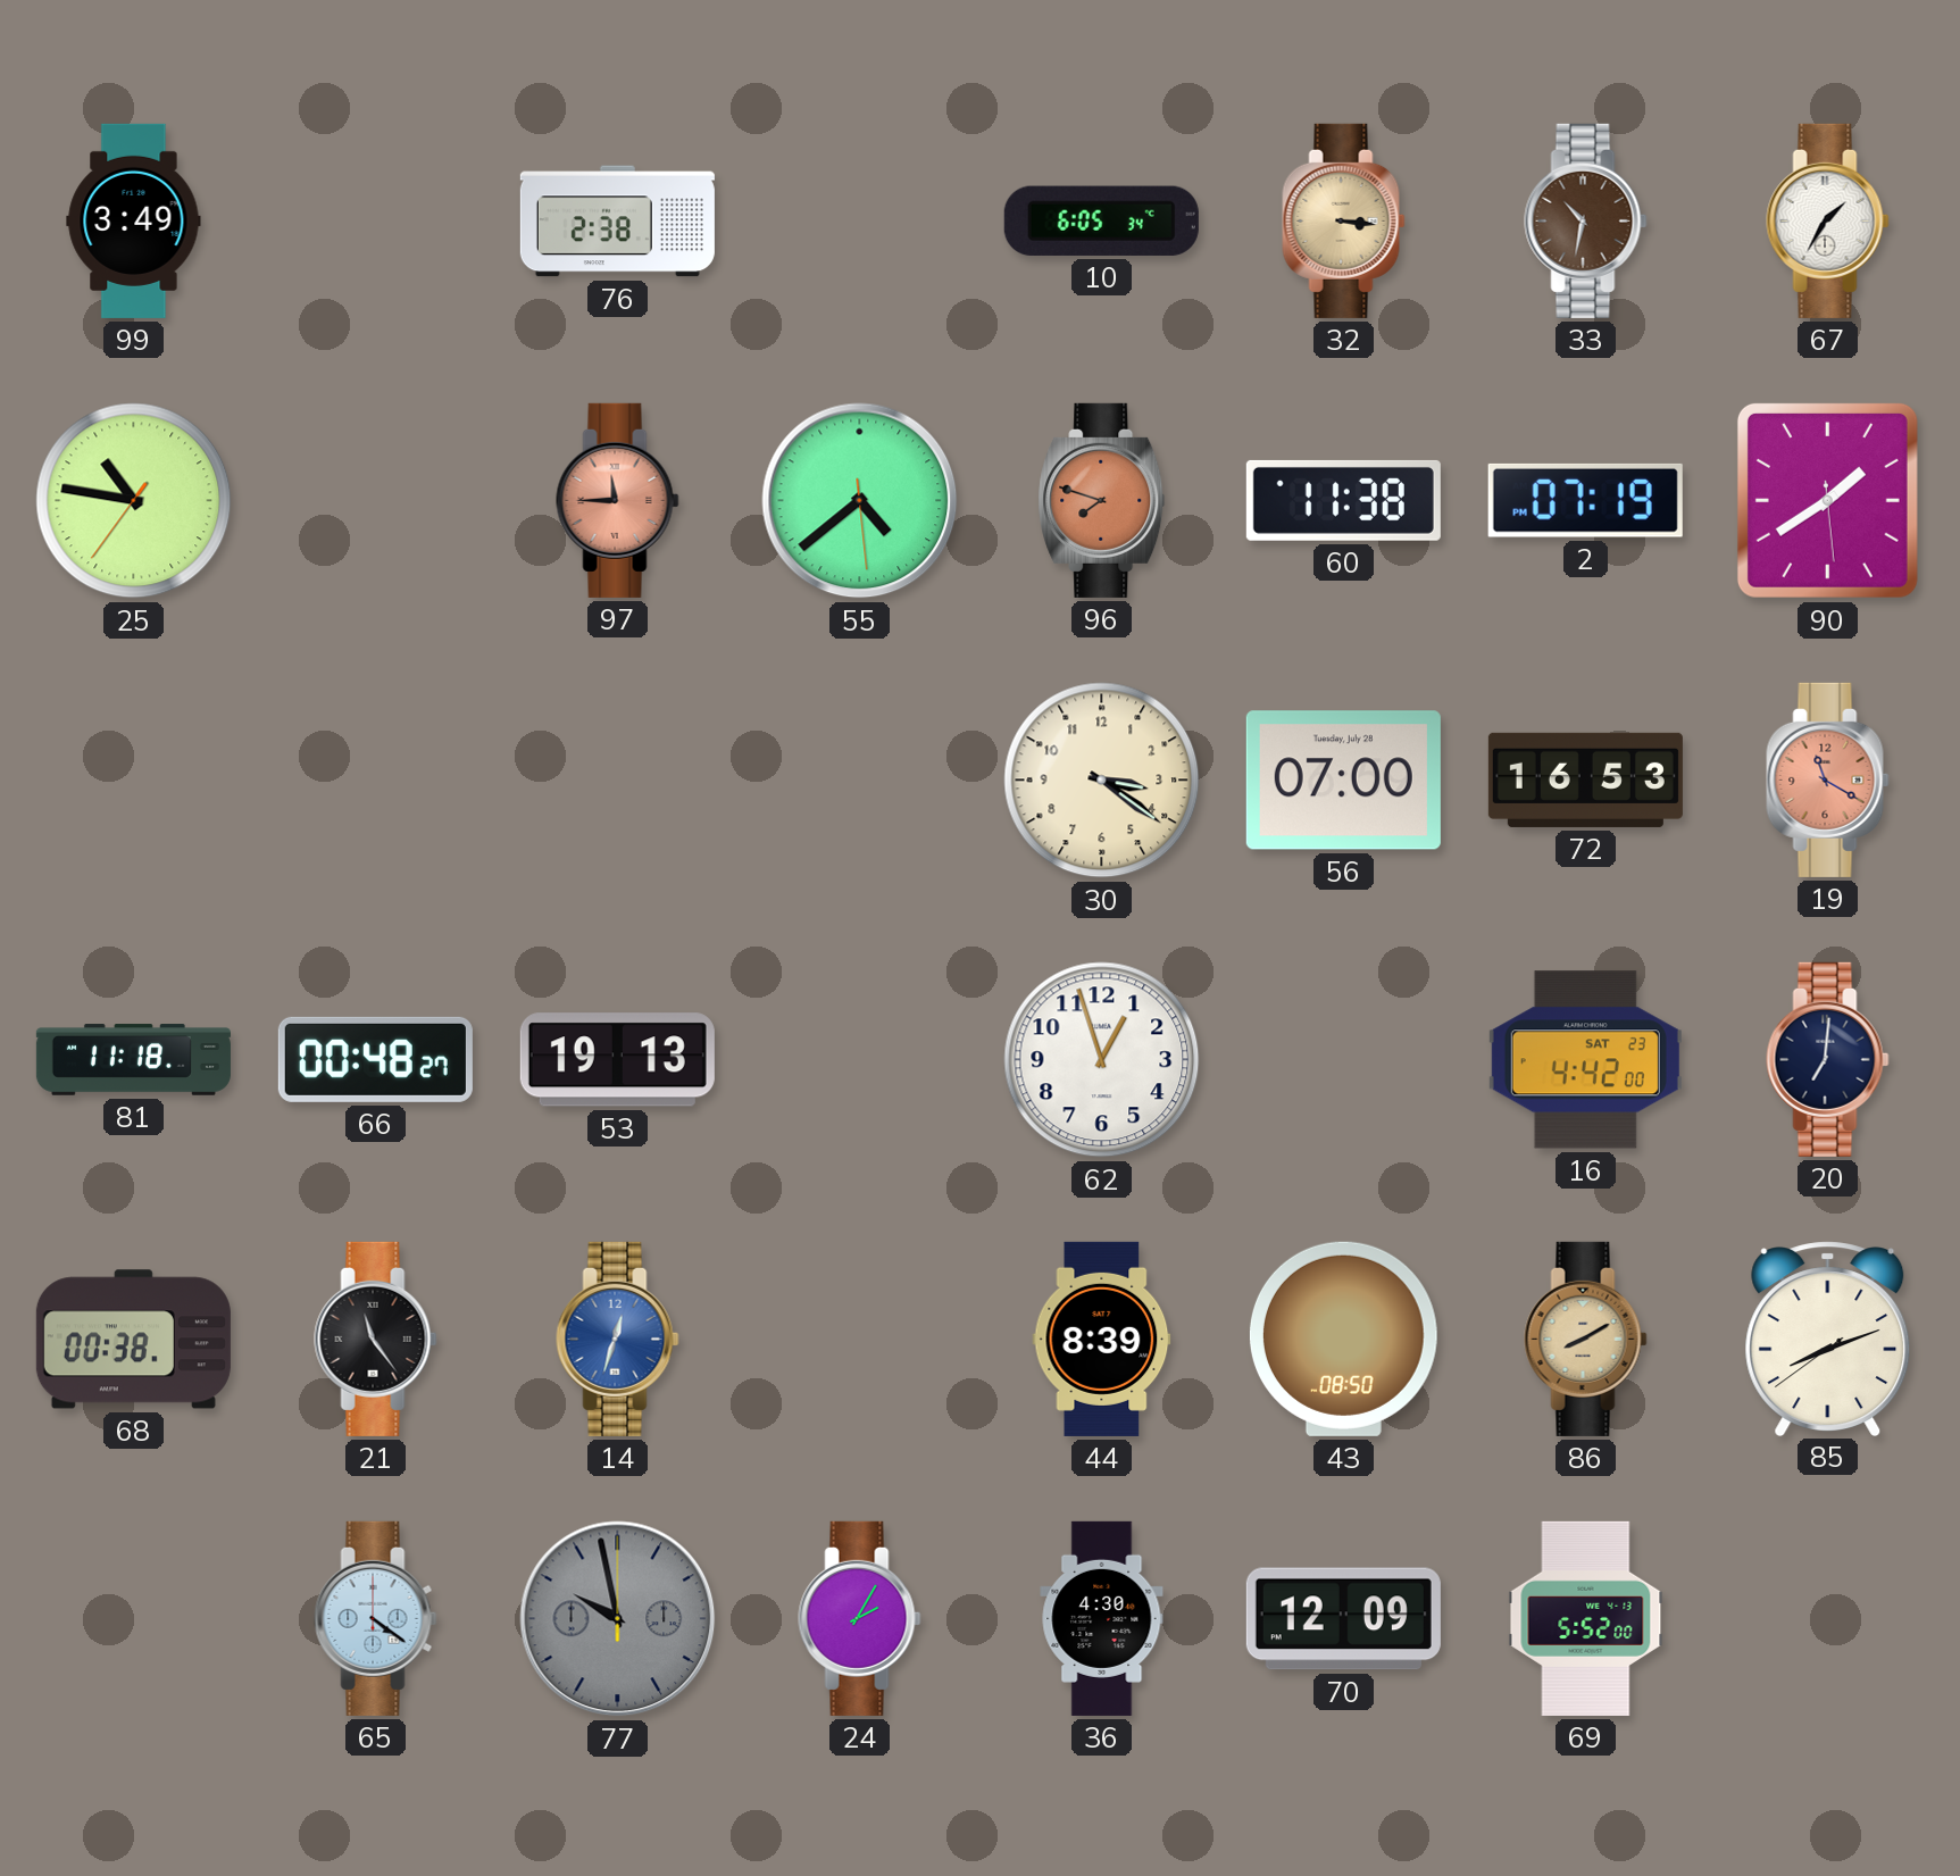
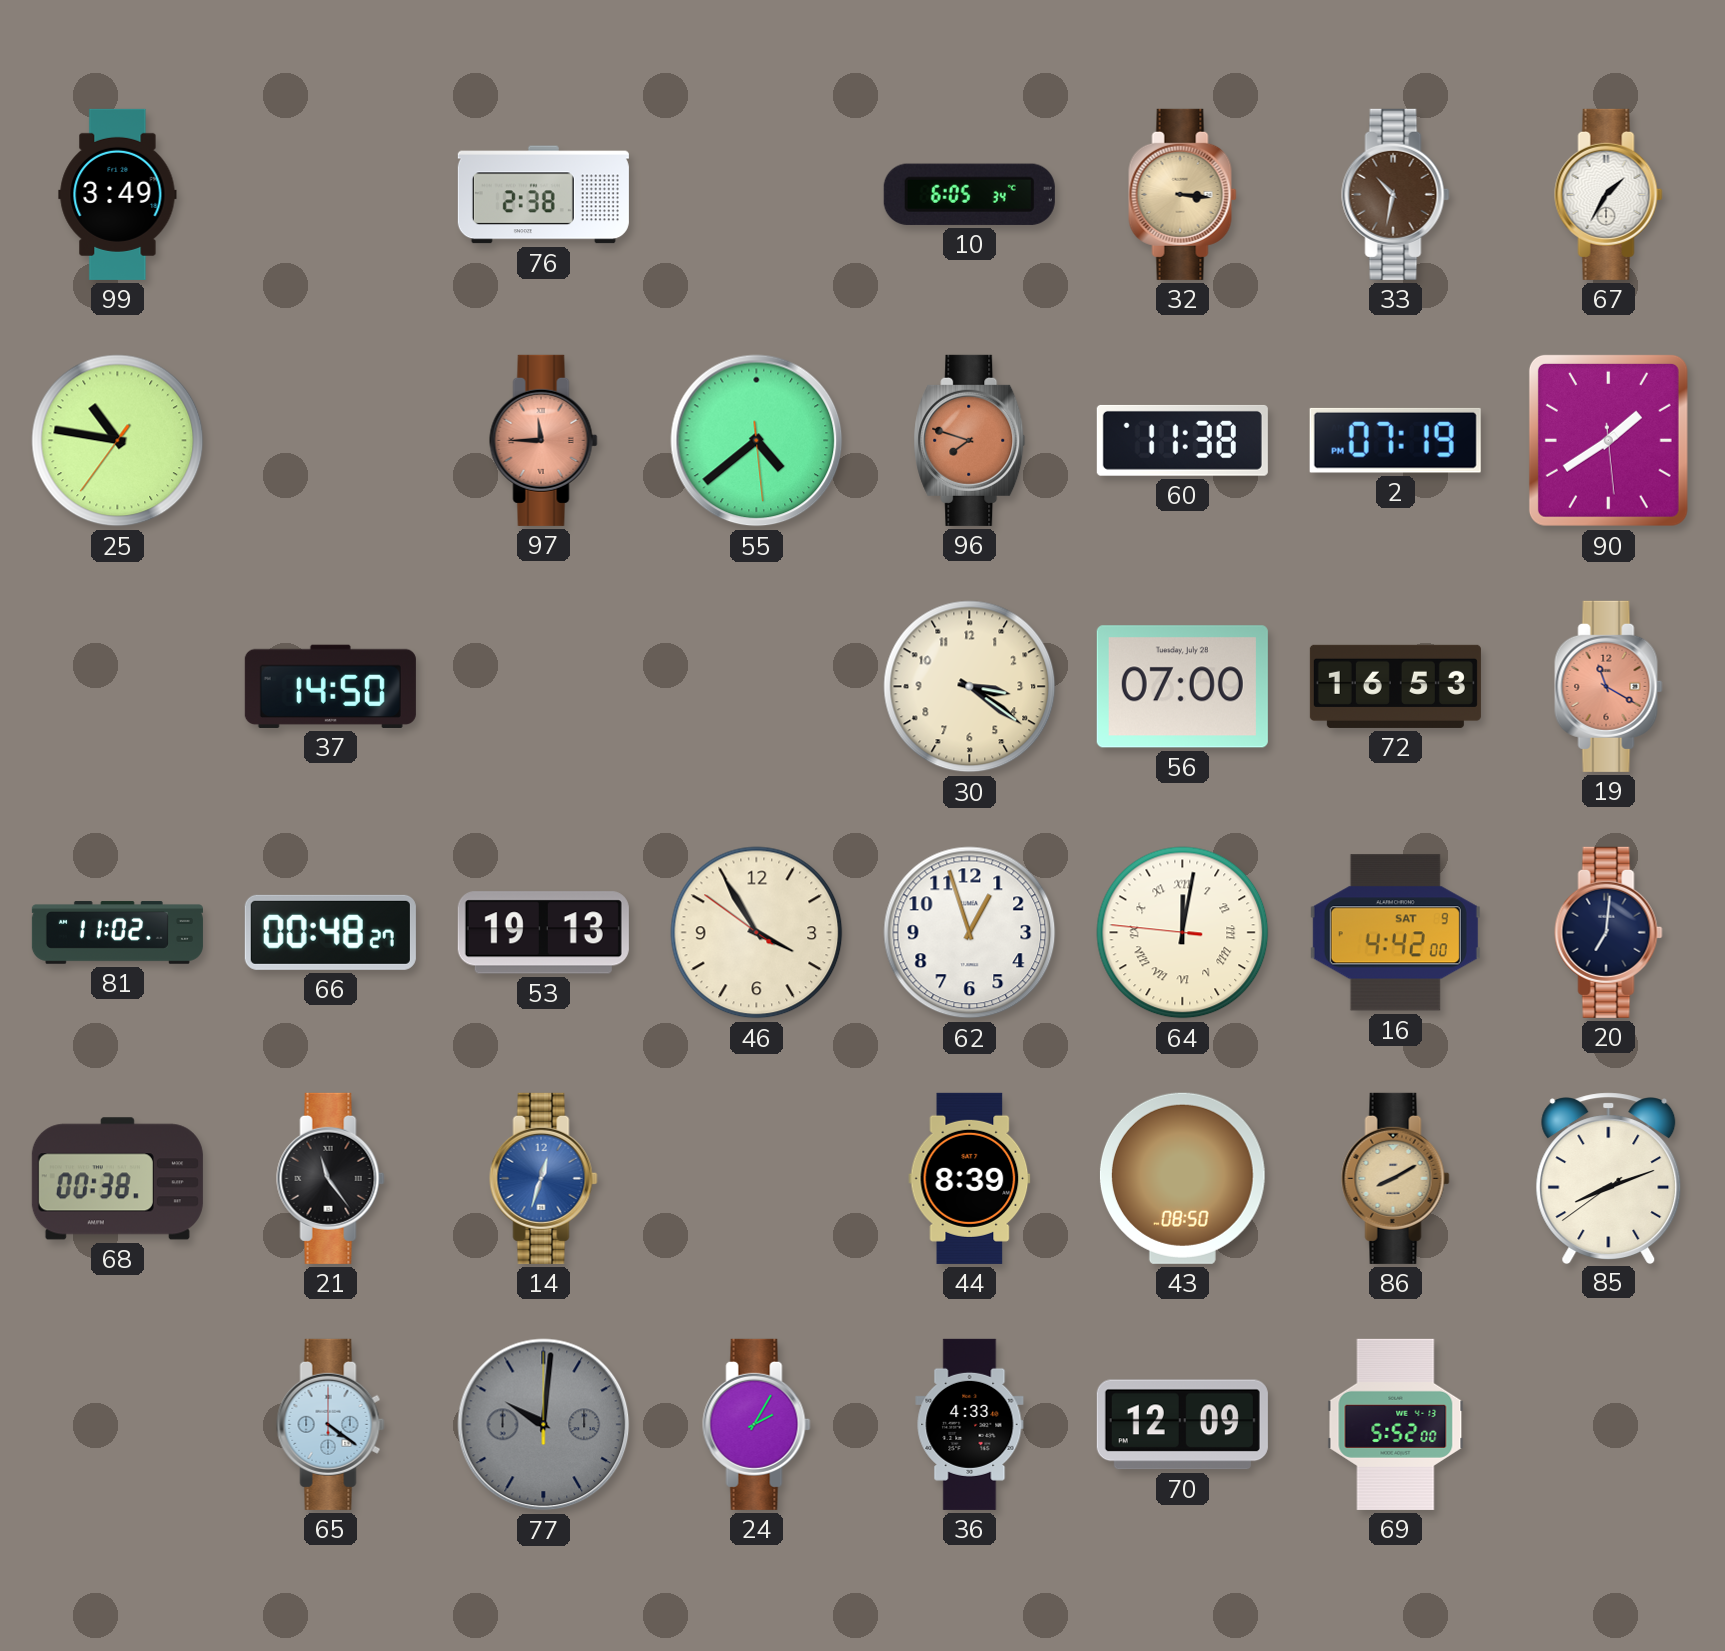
37: none -> 14:50 (330, 686)
81: 11:18 -> 11:02 (117, 933)
46: none -> 3:54 (757, 933)
64: none -> 12:01 (1183, 933)
16 date: SAT 23 -> SAT 9 (1395, 933)
77: 9:58 -> 10:01 (544, 1425)
36: 4:30 -> 4:33 (970, 1424)
